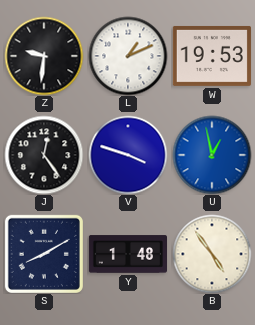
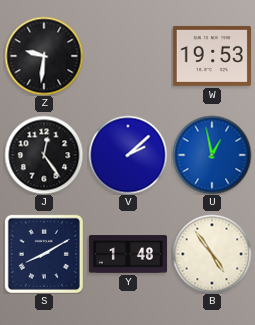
L: 1:11 -> none (128, 56)
V: 3:48 -> 2:08 (128, 155)
